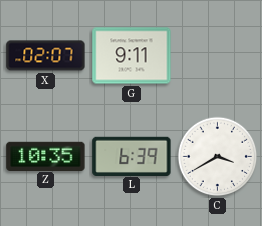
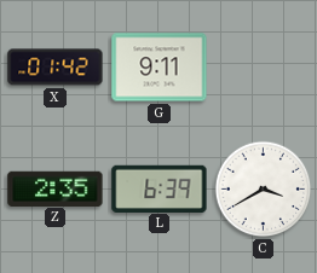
X: 02:07 -> 01:42 (56, 68)
Z: 10:35 -> 2:35 (56, 188)
